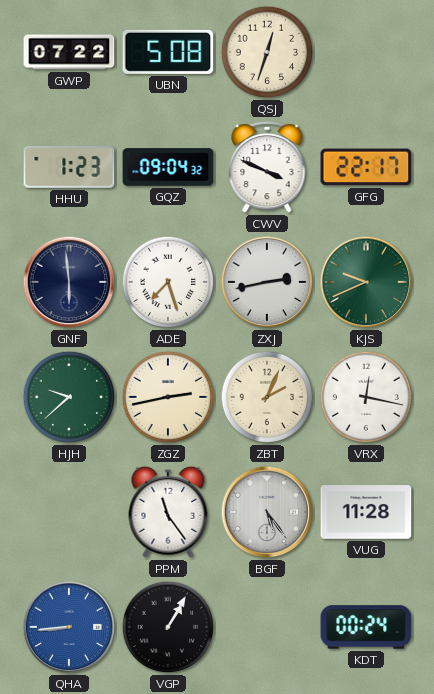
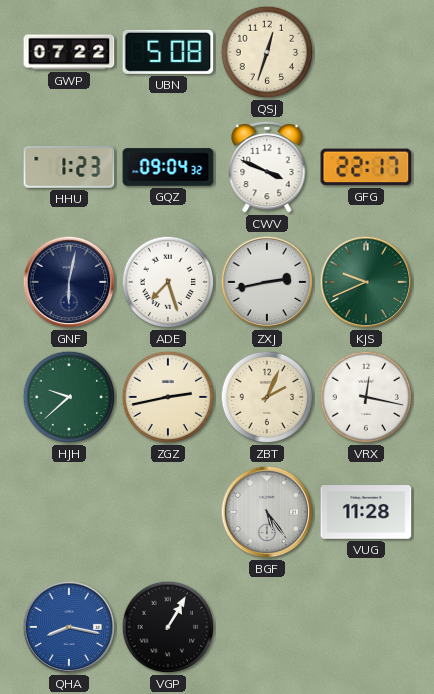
GNF: 5:59 -> 6:02 (69, 282)
PPM: 11:24 -> none (168, 512)
QHA: 8:44 -> 8:17 (69, 627)
KDT: 00:24 -> none (366, 627)
